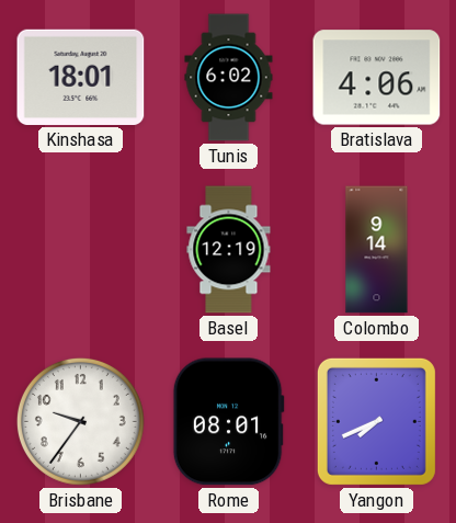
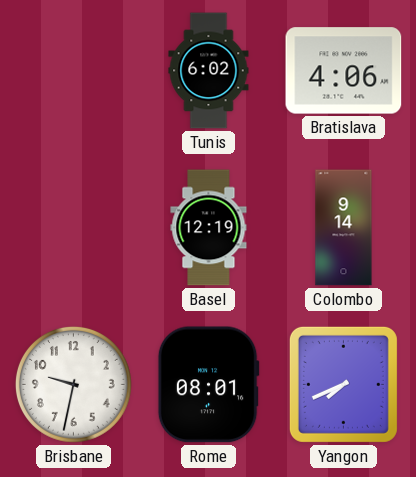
Kinshasa: 18:01 -> none (81, 77)
Brisbane: 9:36 -> 9:32 (73, 384)
